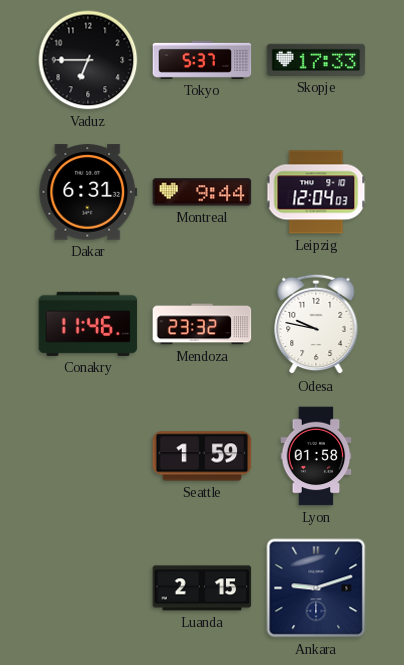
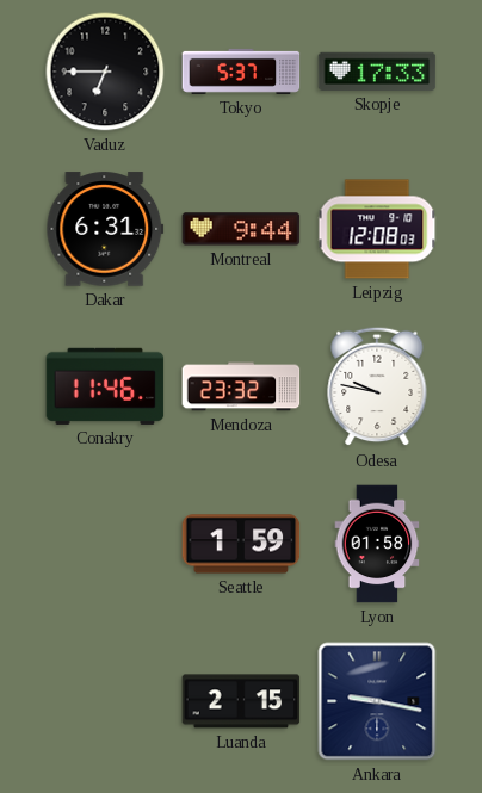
Leipzig: 12:04 -> 12:08 (377, 229)
Ankara: 9:12 -> 9:17 (377, 701)
